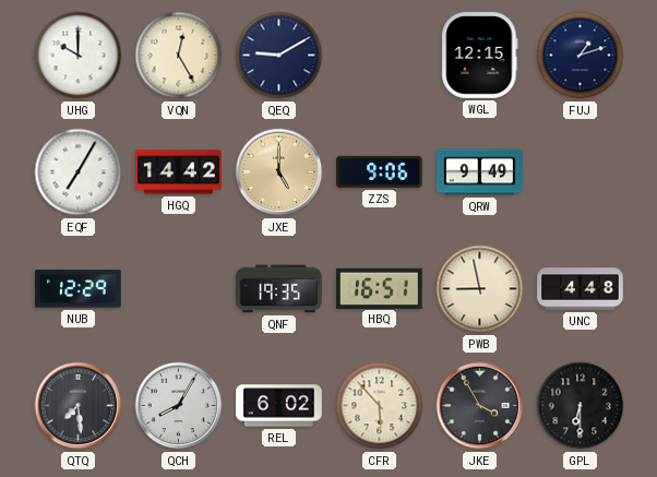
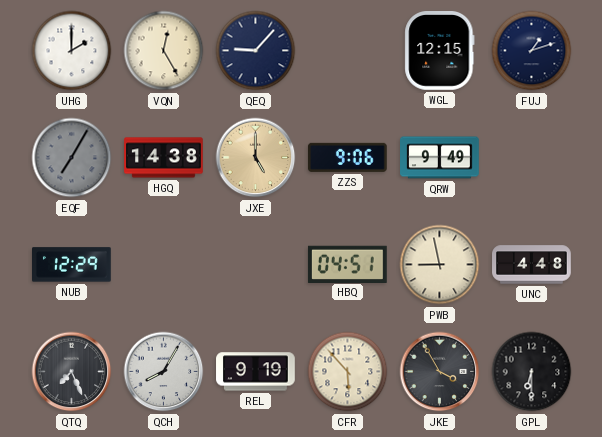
UHG: 10:00 -> 2:00 (72, 51)
QEQ: 9:10 -> 9:07 (256, 51)
EQF dial: white -> grey (72, 158)
HGQ: 14:42 -> 14:38 (164, 158)
QNF: 19:35 -> none (279, 289)
HBQ: 16:51 -> 04:51 (347, 264)
QTQ: 7:29 -> 7:26 (72, 372)
REL: 6:02 -> 9:19 (256, 372)
